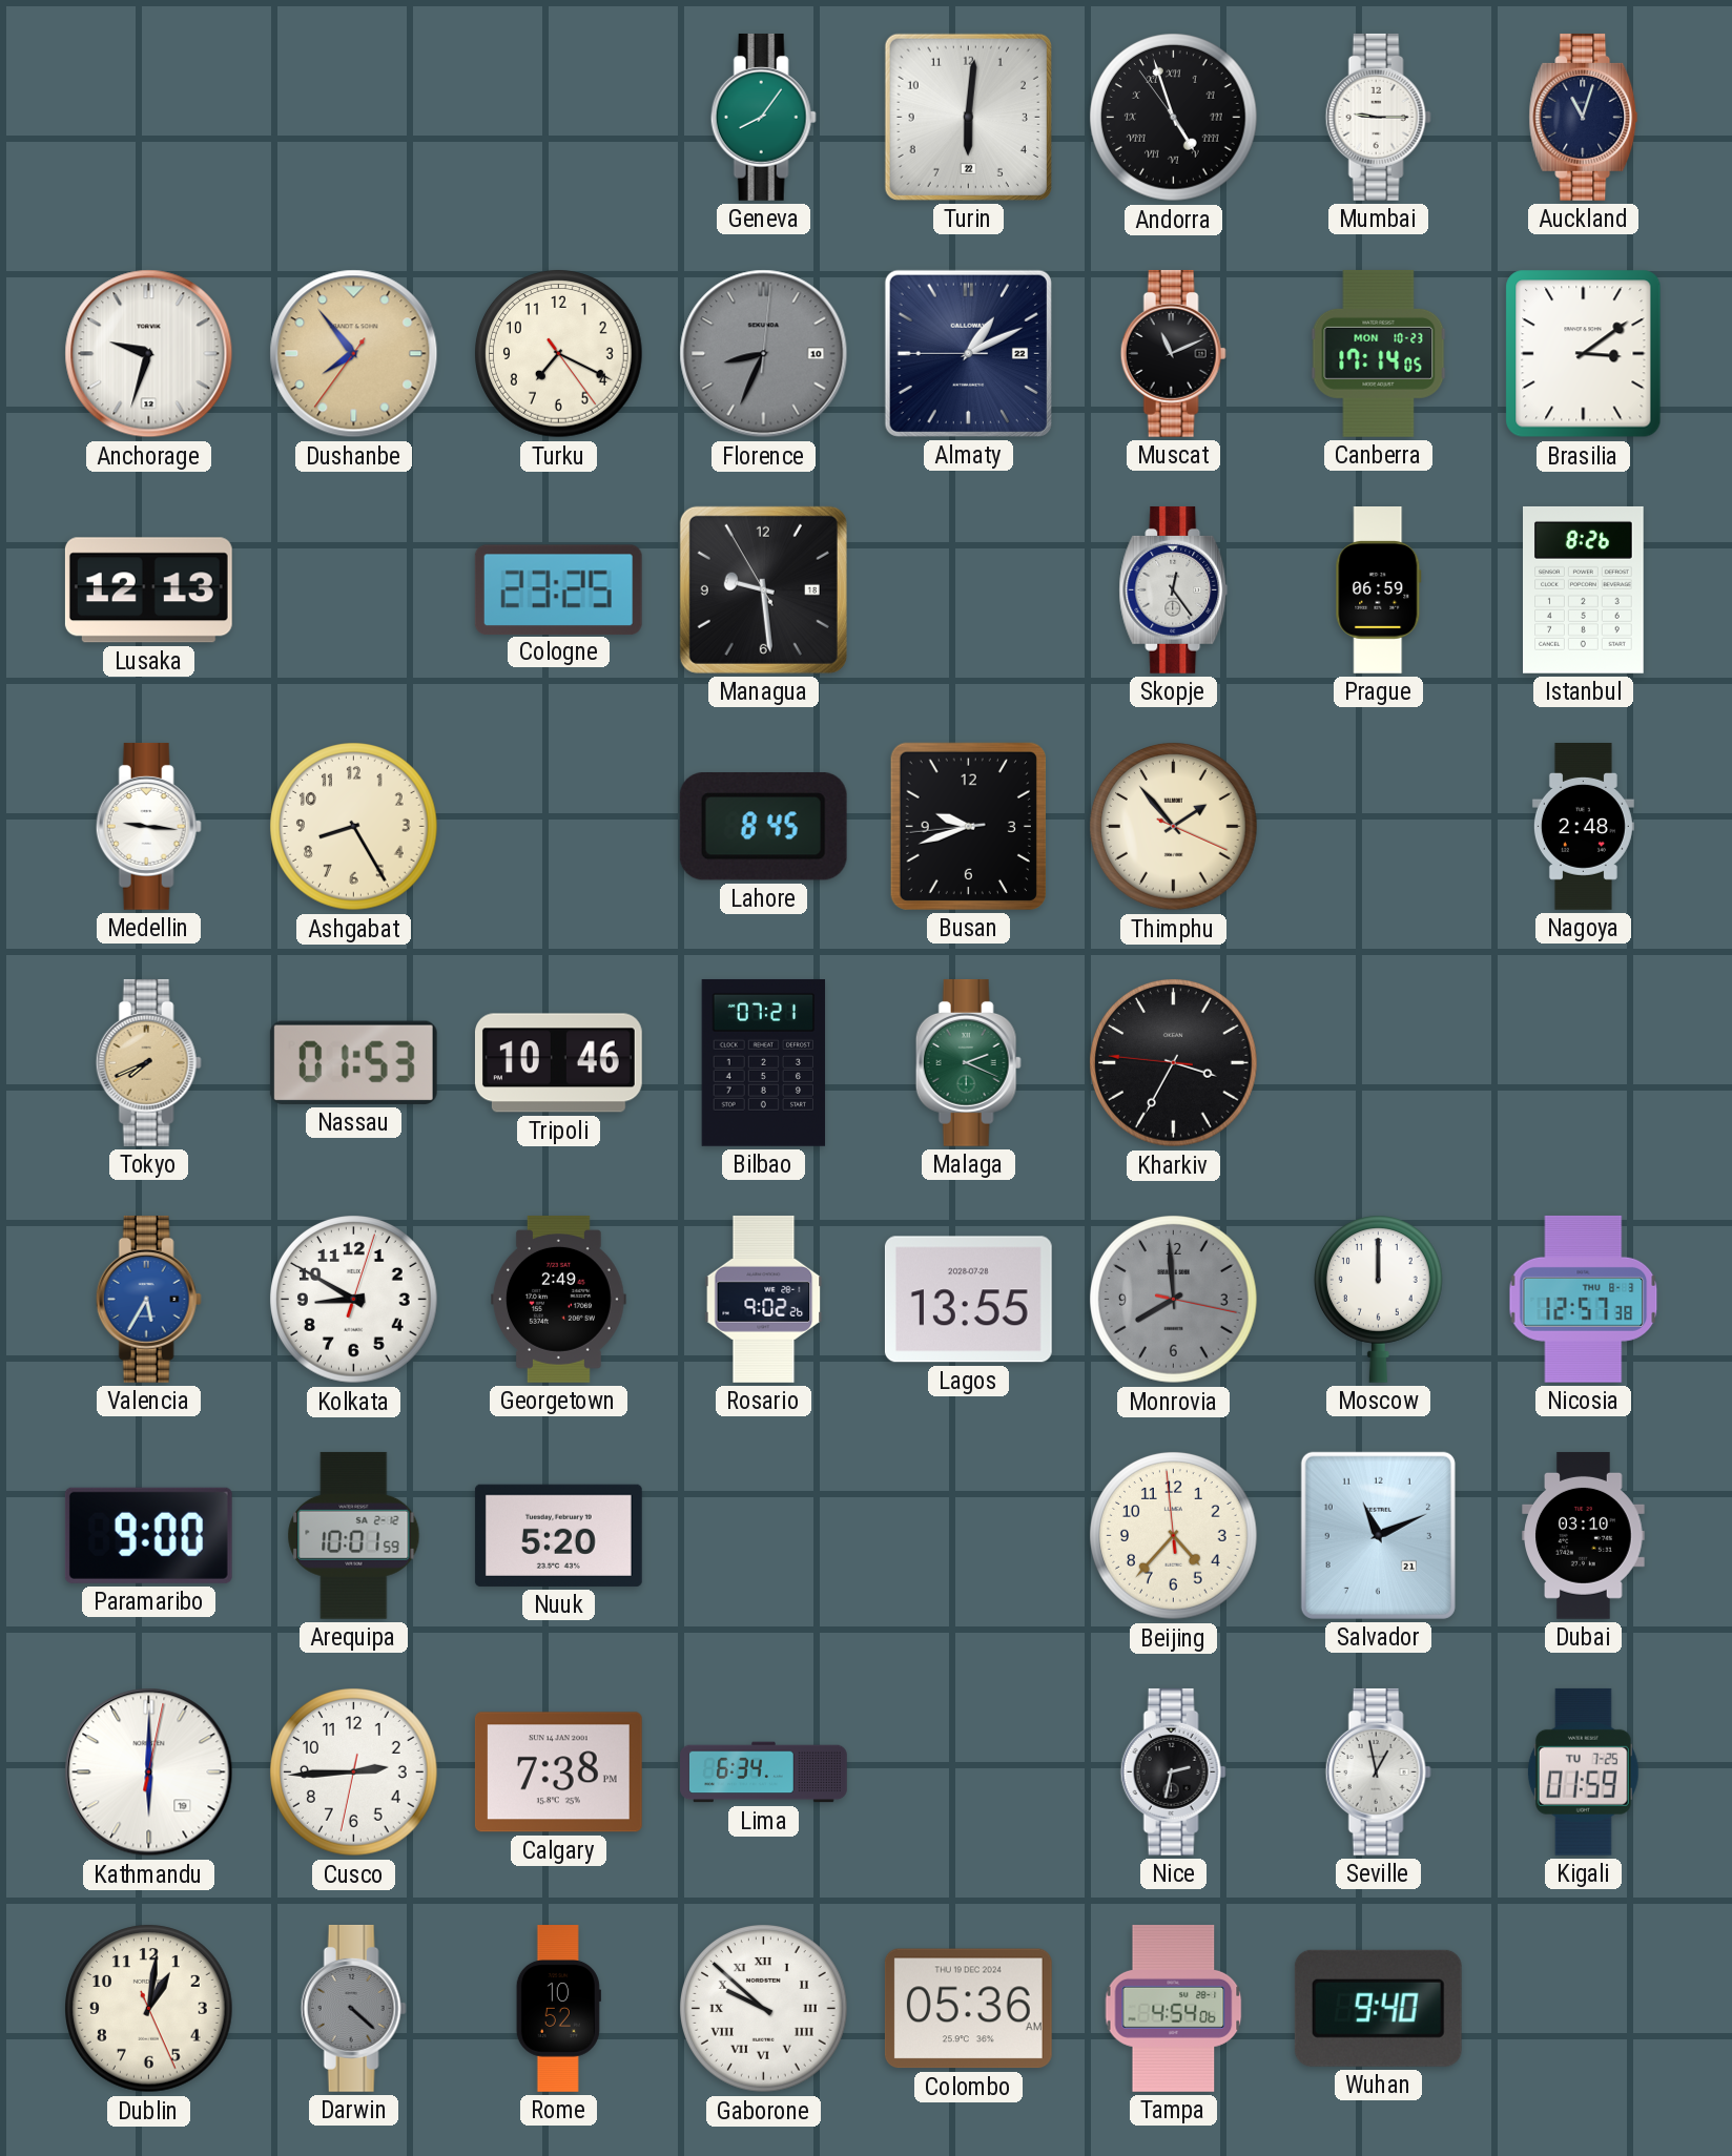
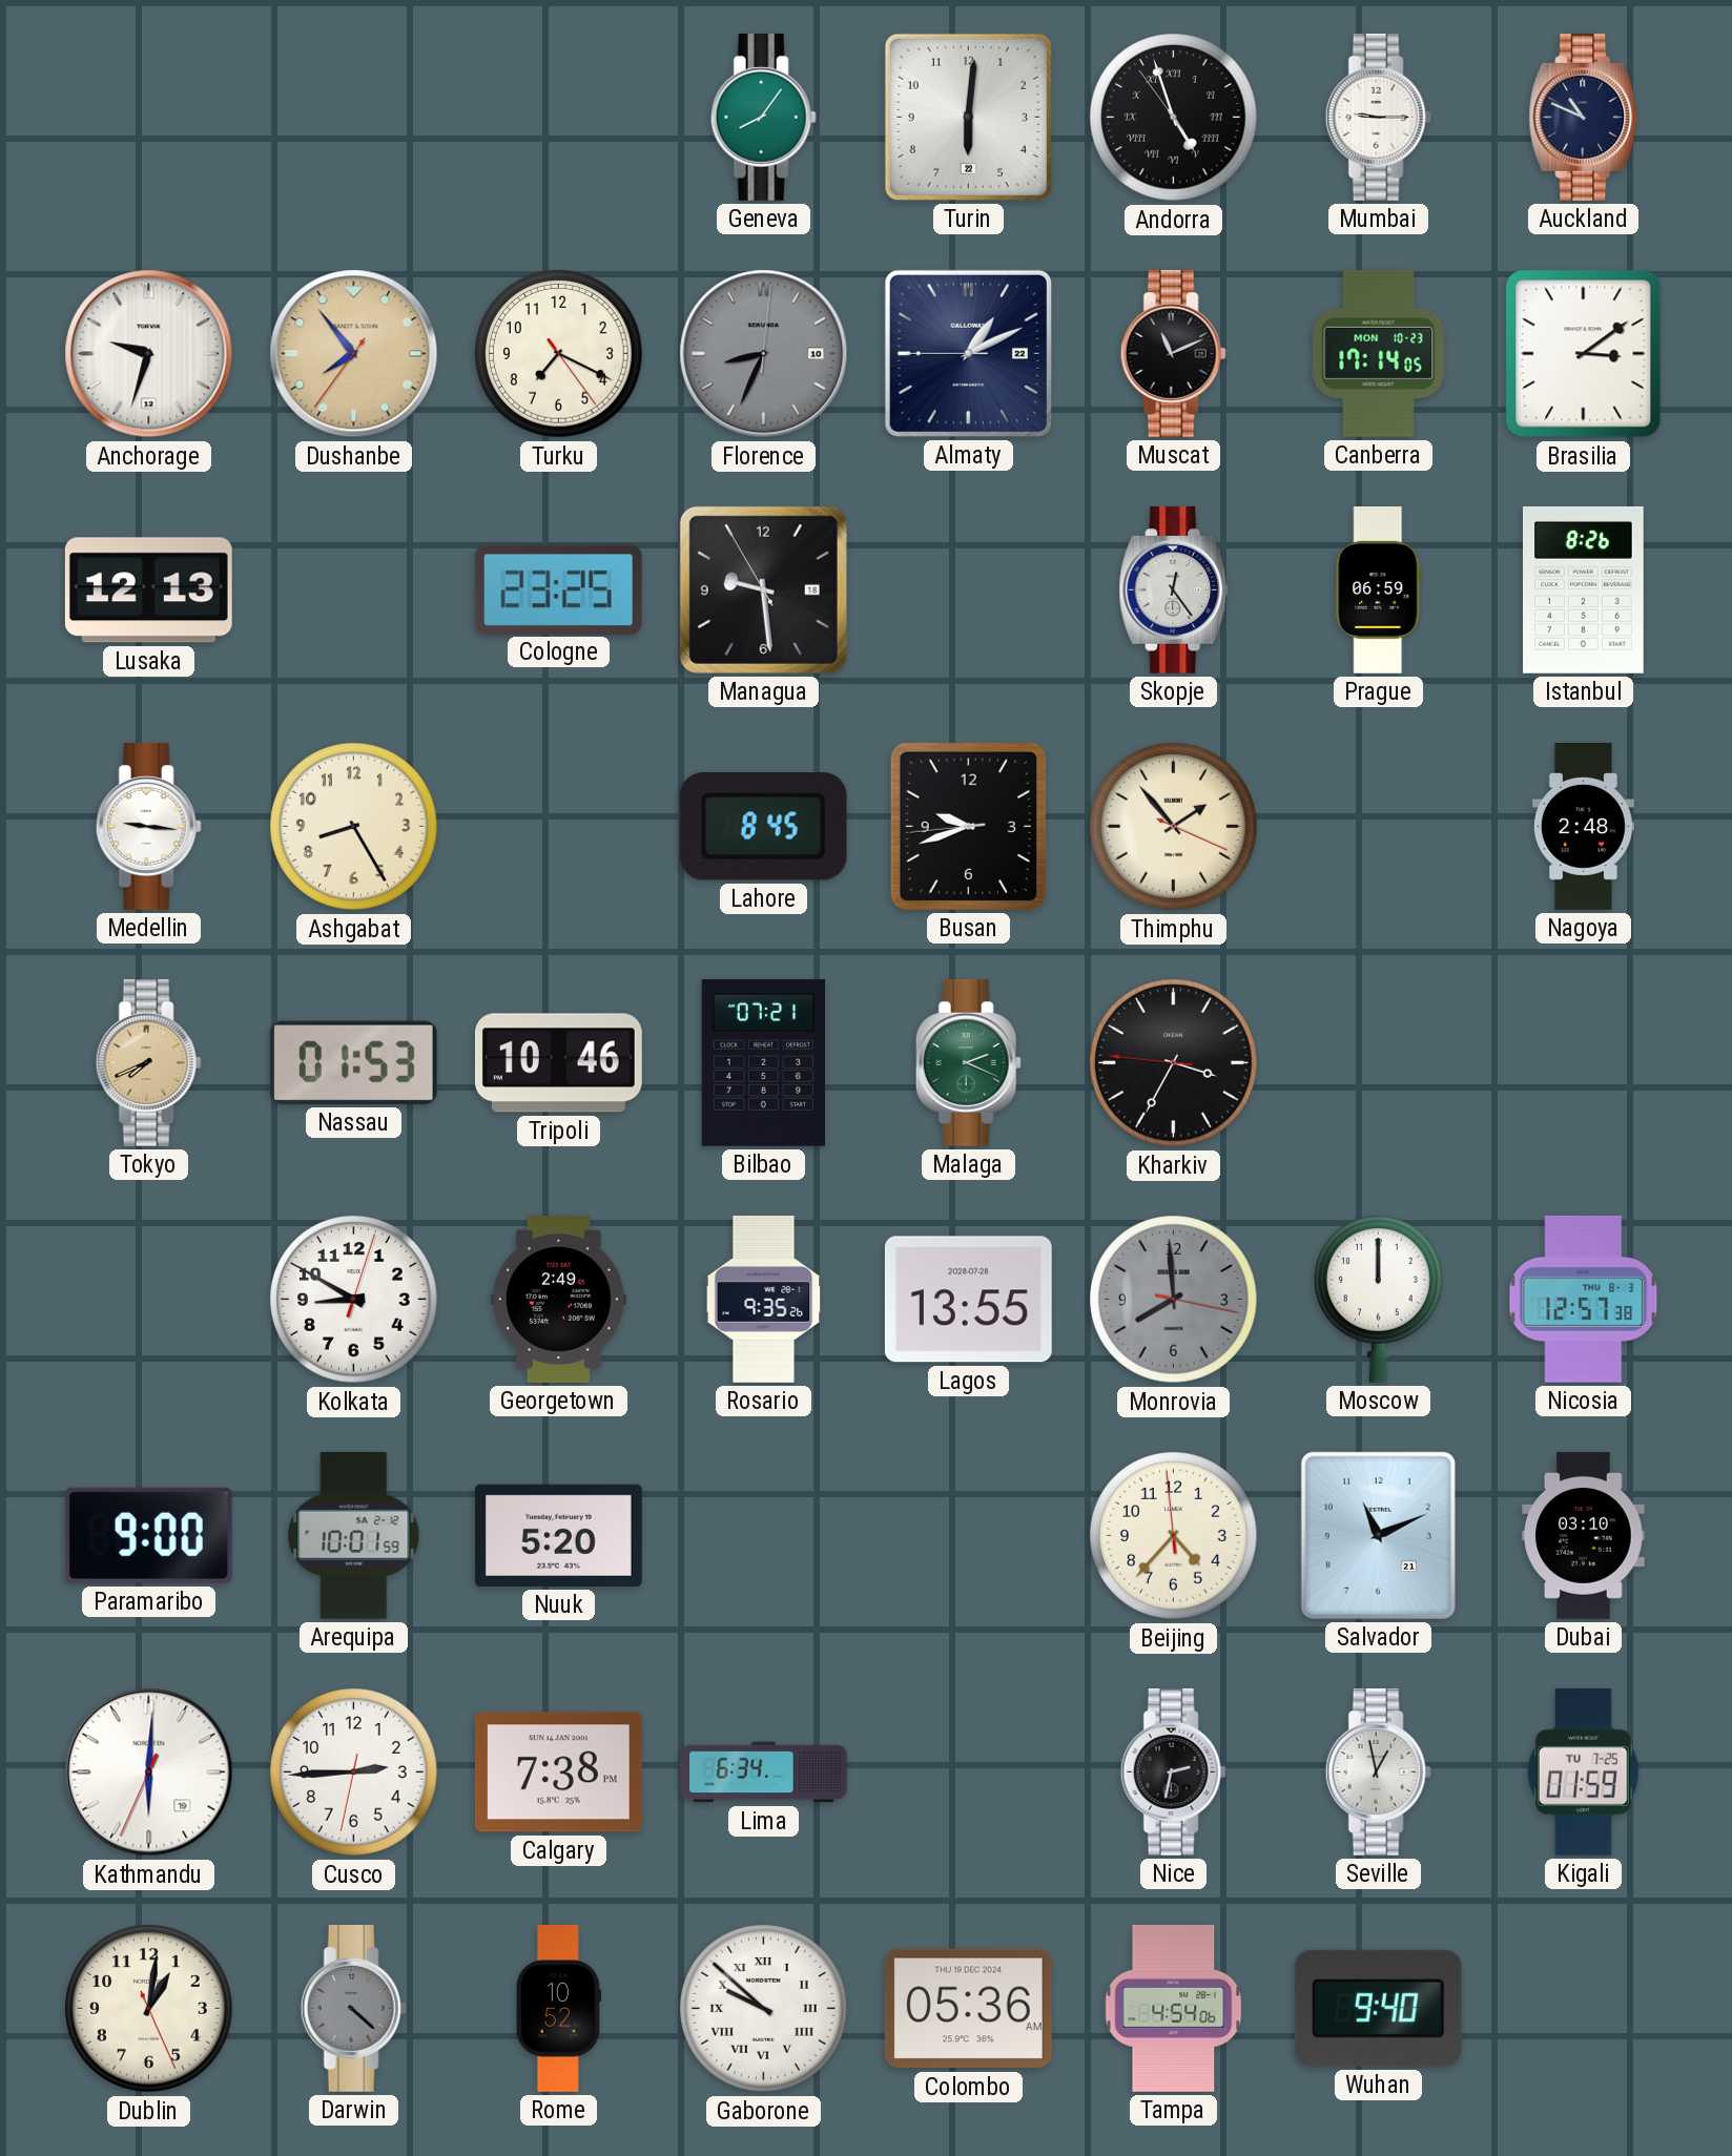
Auckland: 11:03 -> 10:49 (1584, 117)
Valencia: 5:35 -> none (148, 1299)
Rosario: 9:02 -> 9:35 (764, 1300)
Kathmandu: 6:00:02 -> 6:00:34 (149, 1773)
